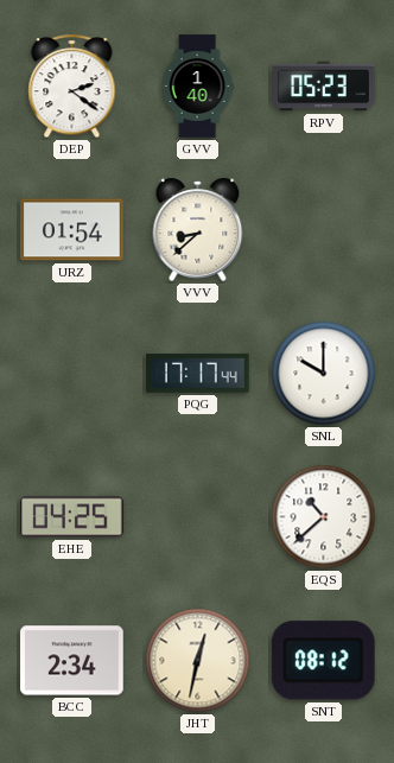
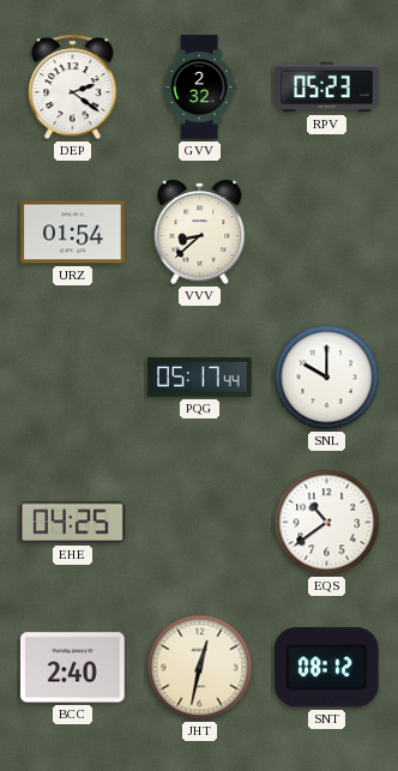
GVV: 1:40 -> 2:32 (199, 88)
PQG: 17:17 -> 05:17 (200, 377)
EQS: 10:38 -> 10:39 (327, 523)
BCC: 2:34 -> 2:40 (73, 668)
